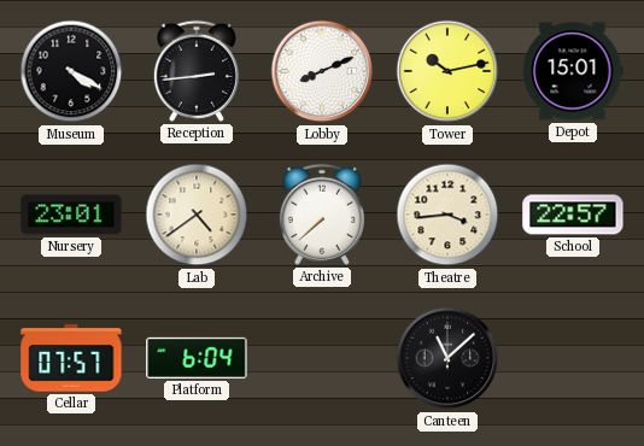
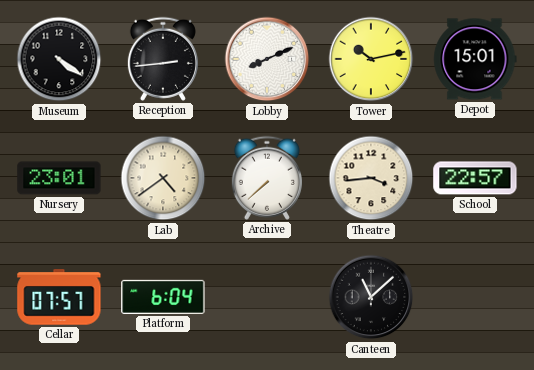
Museum: 4:20 -> 4:21 (59, 59)
